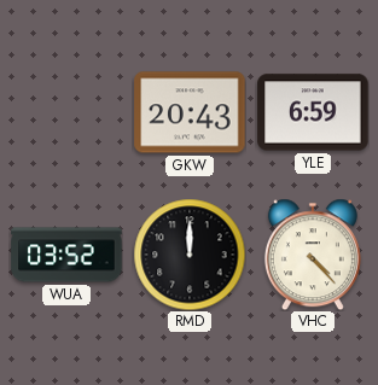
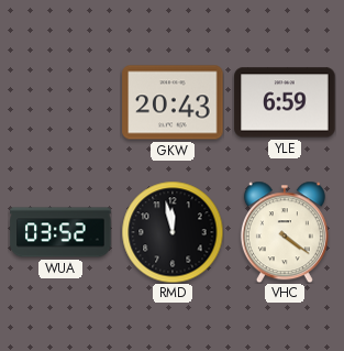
RMD: 12:00 -> 11:58 (173, 232)
VHC: 4:23 -> 4:21 (285, 232)
